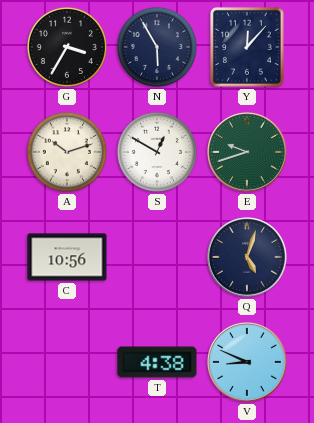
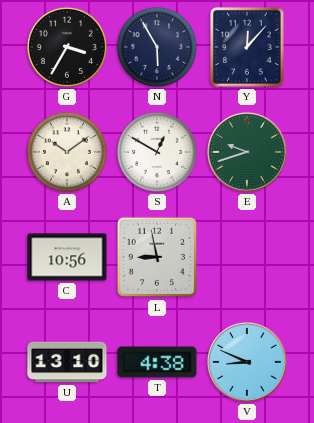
A: 10:12 -> 10:09 (67, 152)
L: none -> 8:58 (157, 257)
Q: 5:03 -> none (248, 258)
U: none -> 13:10 (67, 362)
